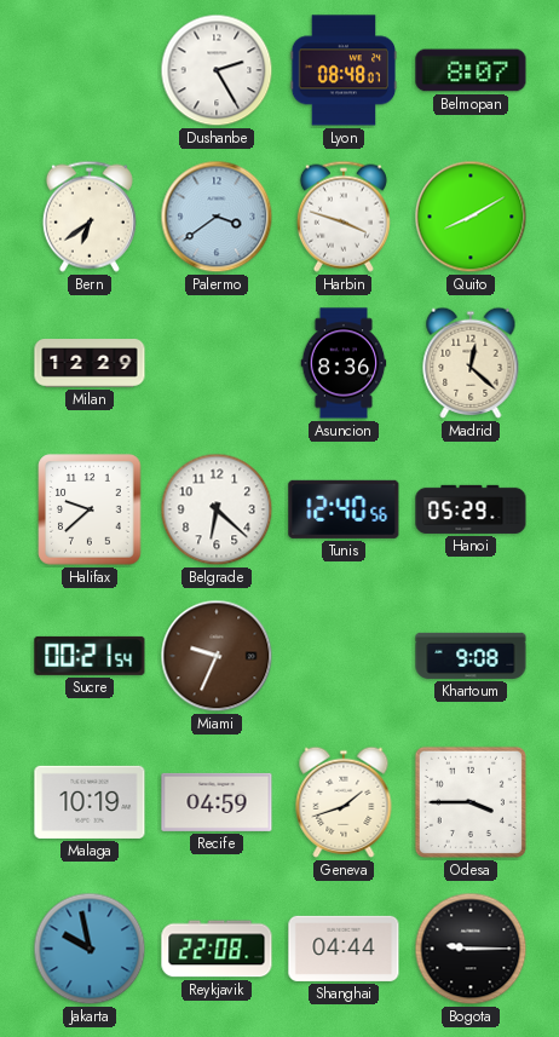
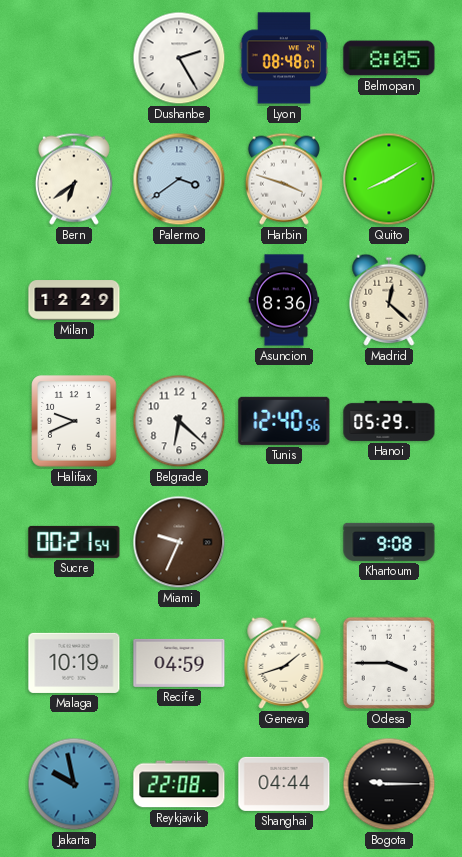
Belmopan: 8:07 -> 8:05 (389, 58)
Halifax: 9:38 -> 9:41 (74, 421)
